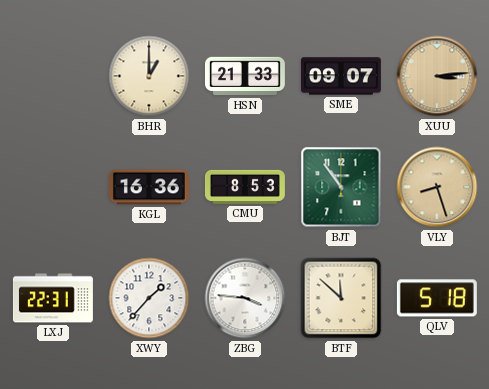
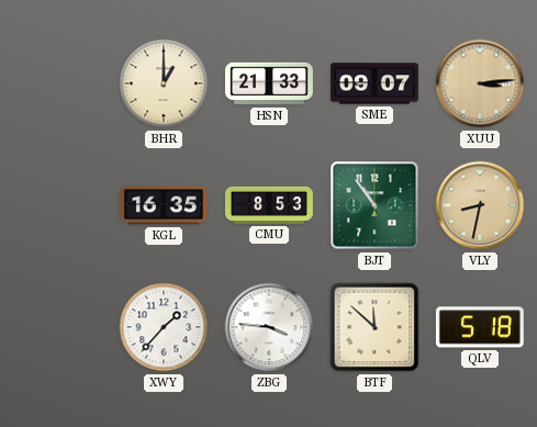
KGL: 16:36 -> 16:35 (164, 205)
VLY: 8:27 -> 8:32 (480, 205)
LXJ: 22:31 -> none (53, 298)
